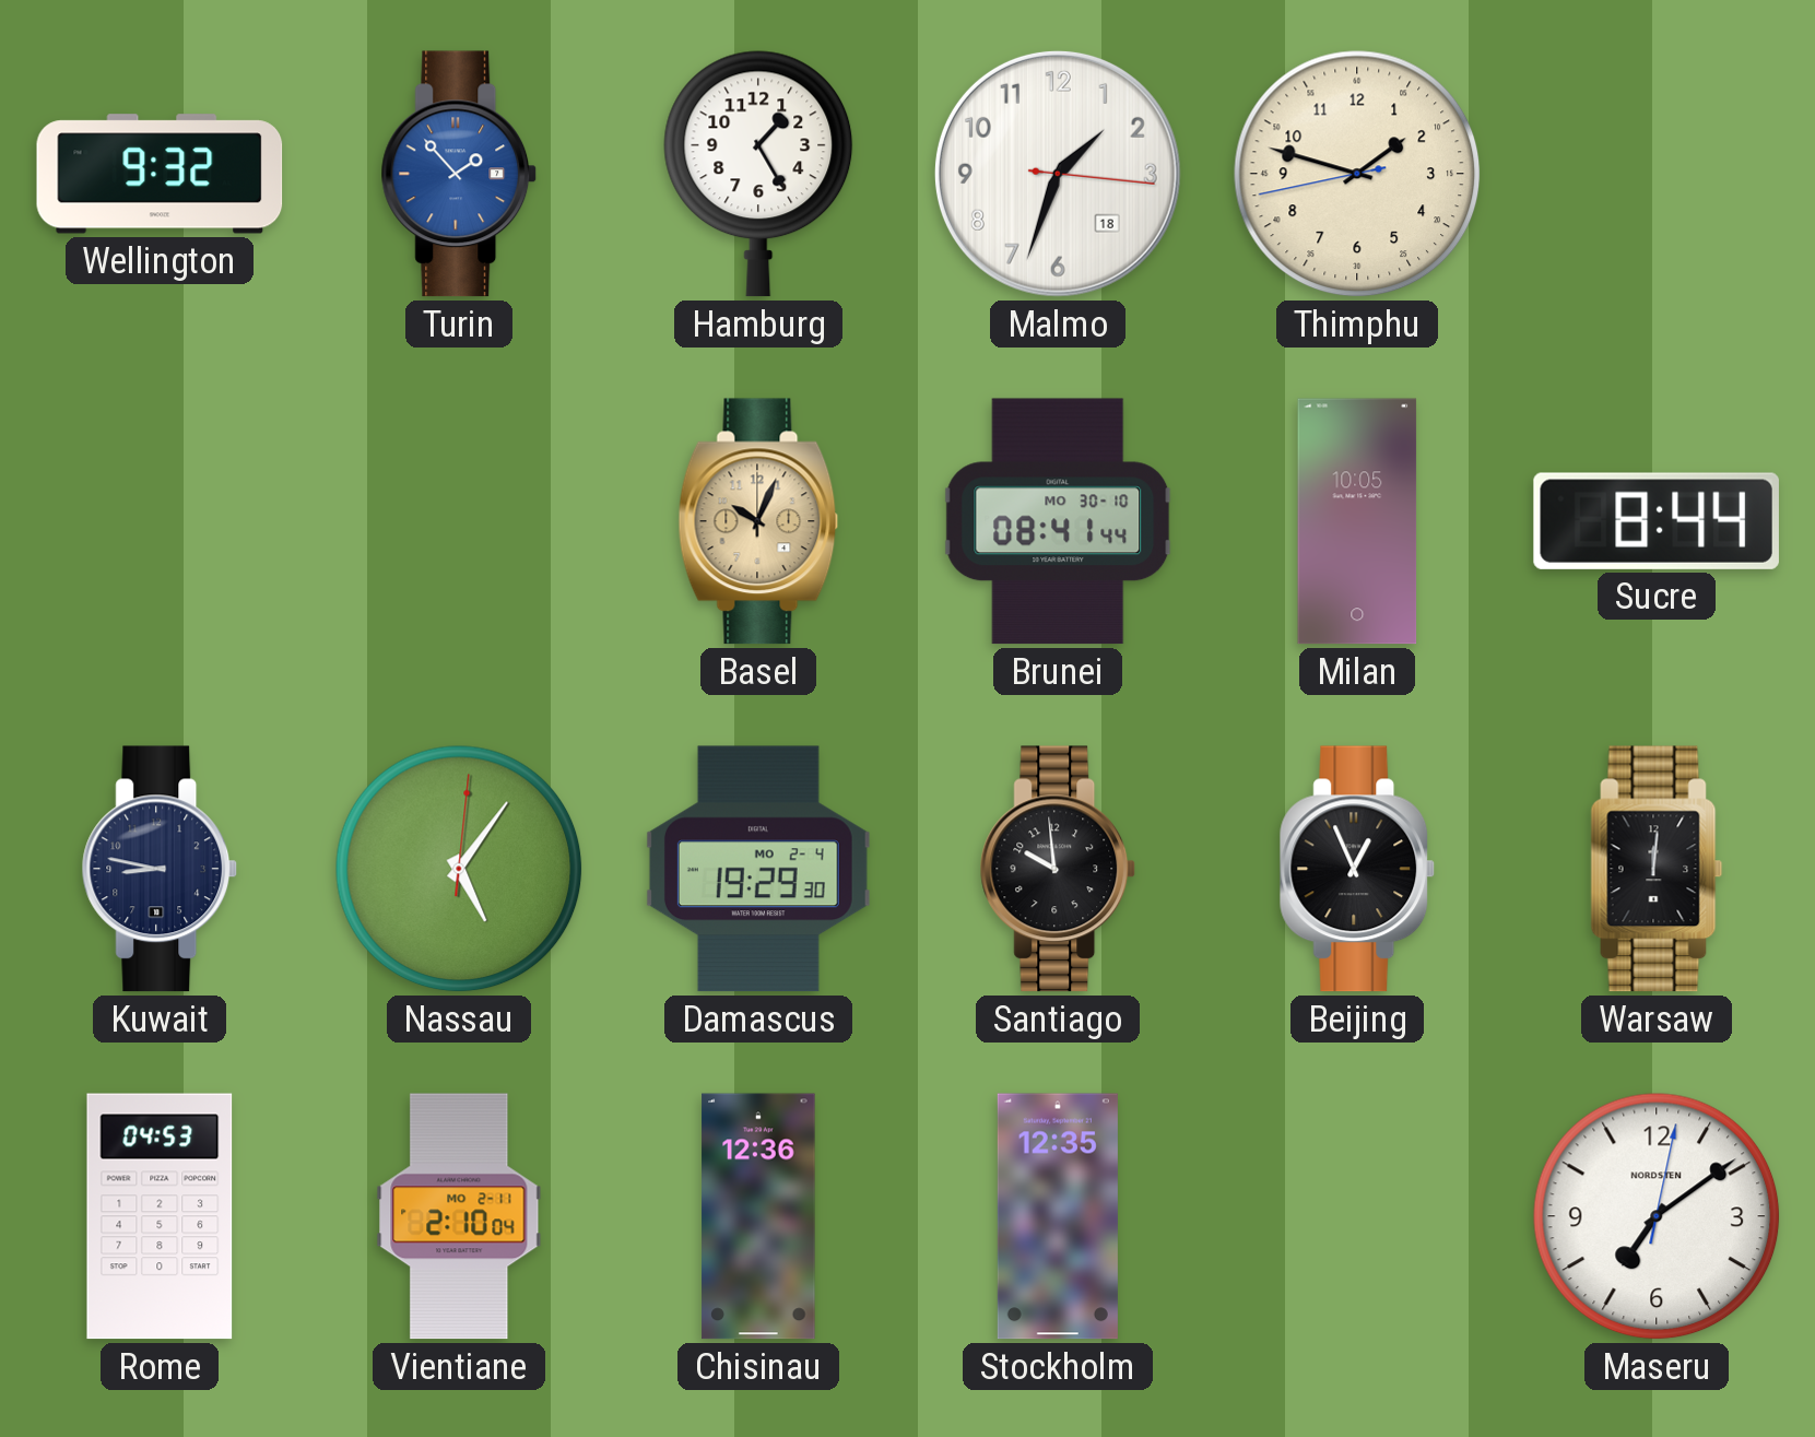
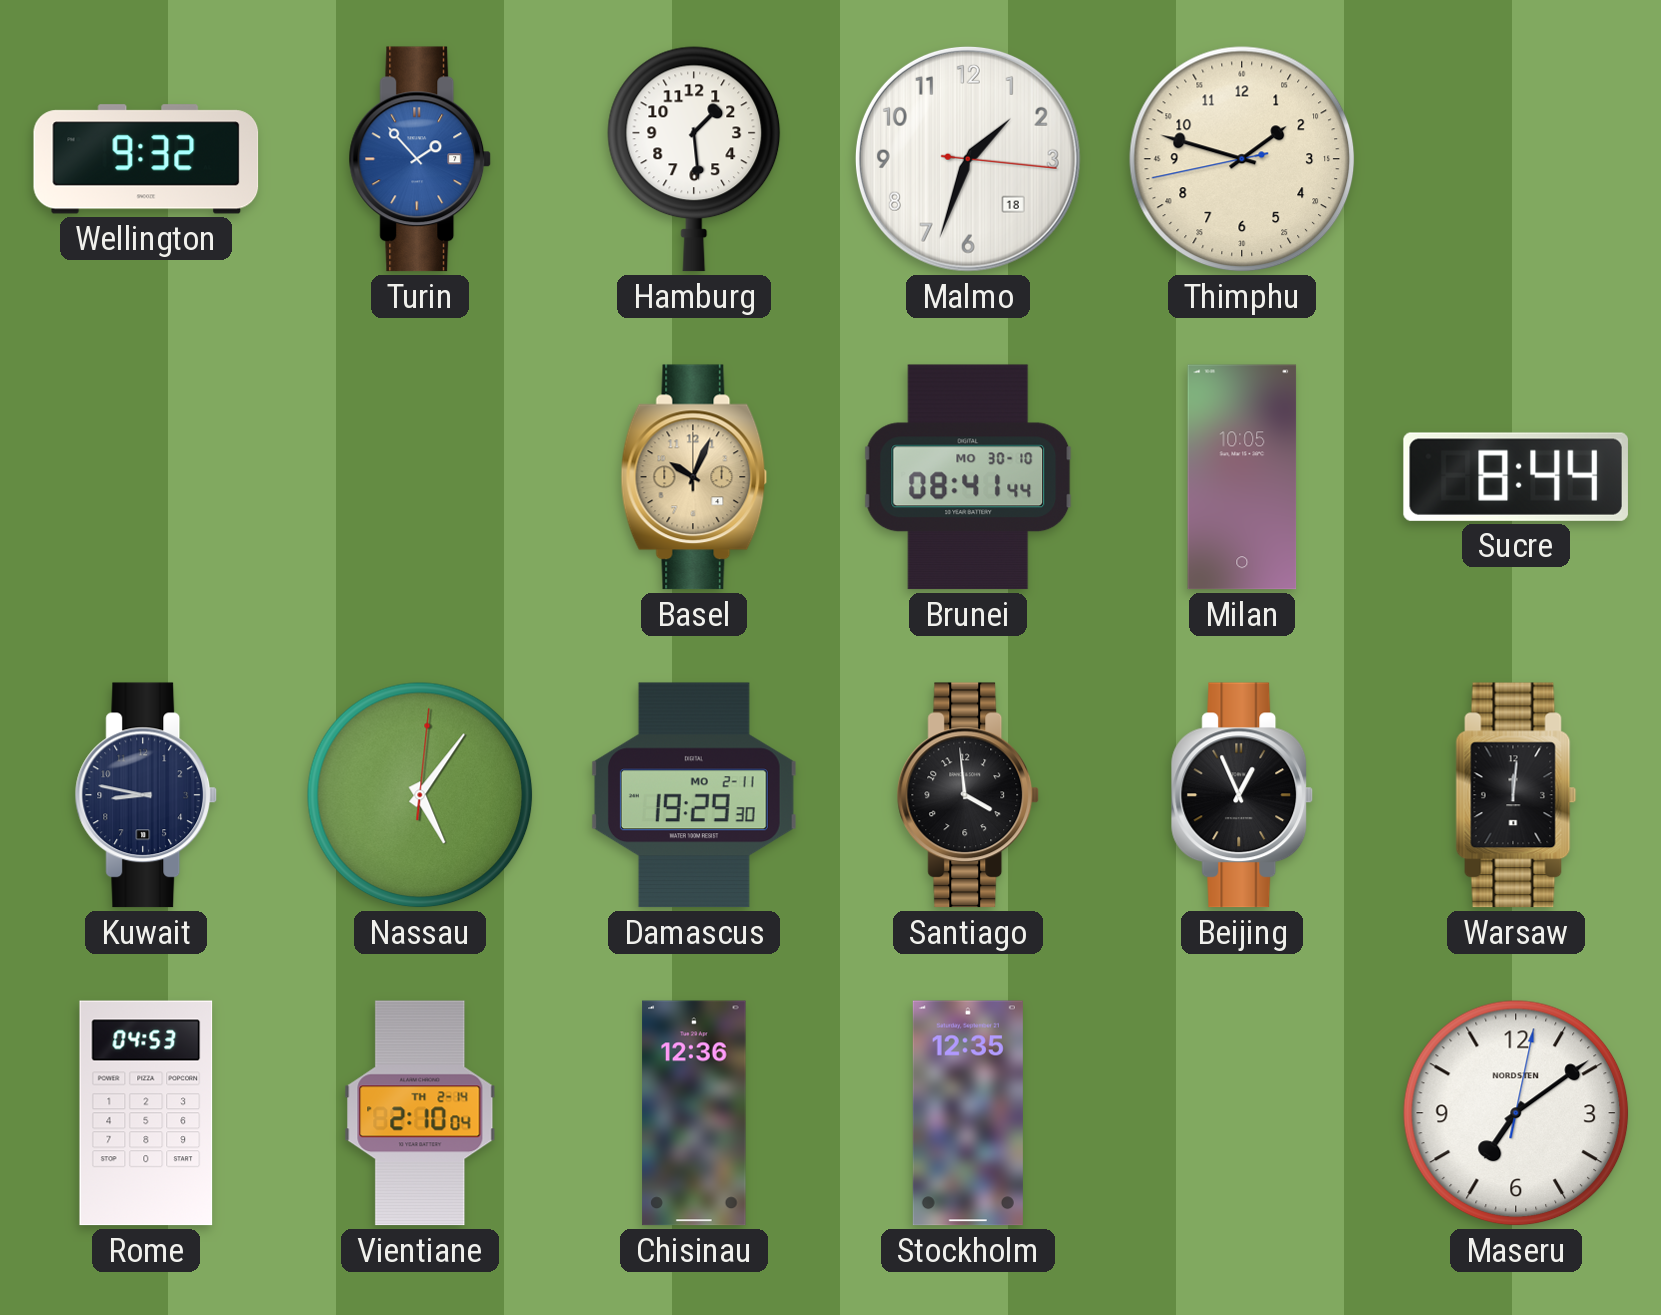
Hamburg: 1:25 -> 1:29 (694, 159)
Damascus date: MO 2-4 -> MO 2-11 (694, 795)
Santiago: 9:59 -> 3:59 (968, 795)
Vientiane date: MO 2-11 -> TH 2-14 (420, 1113)
